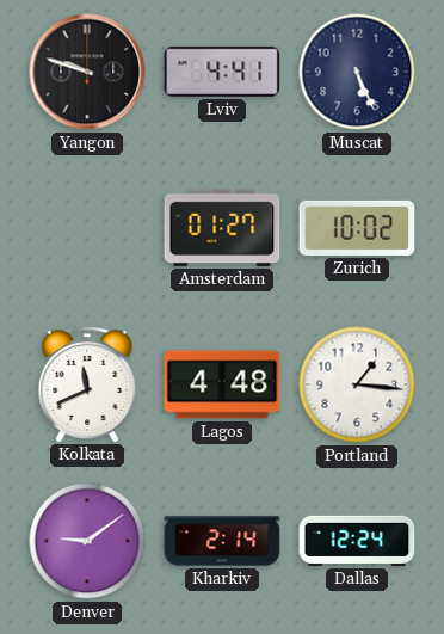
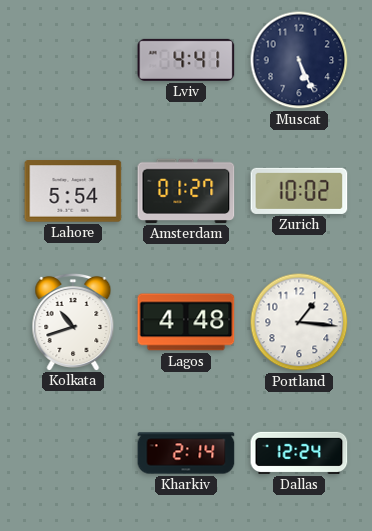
Yangon: 9:48 -> none (87, 72)
Lahore: none -> 5:54 (73, 191)
Kolkata: 11:41 -> 10:42 (73, 321)
Denver: 9:09 -> none (87, 541)
